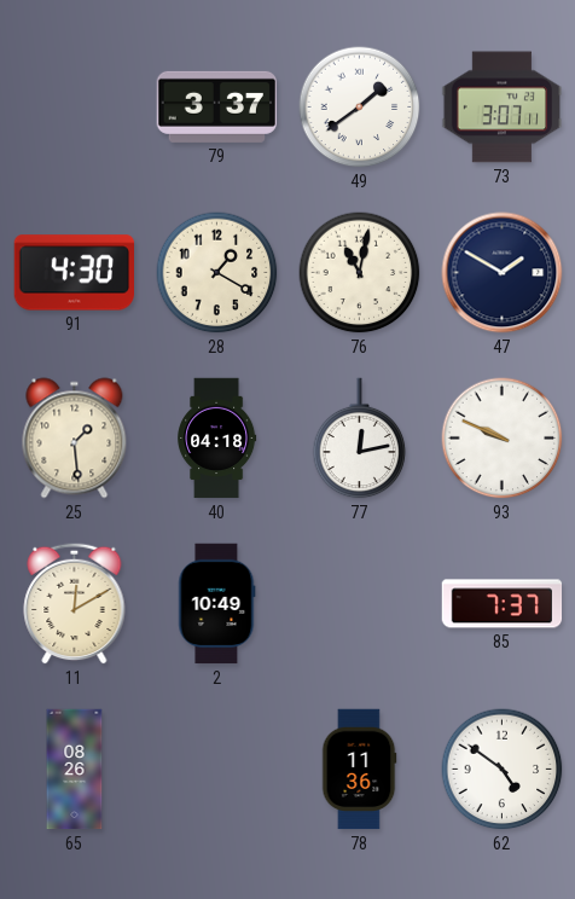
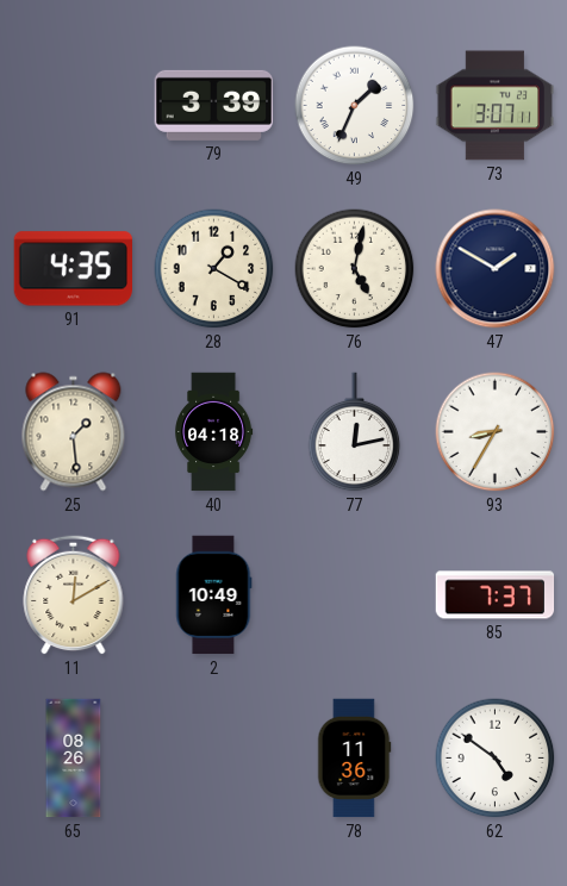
79: 3:37 -> 3:39 (214, 105)
49: 1:39 -> 1:34 (355, 106)
91: 4:30 -> 4:35 (73, 269)
76: 11:02 -> 5:02 (355, 269)
93: 9:49 -> 8:35 (496, 432)
